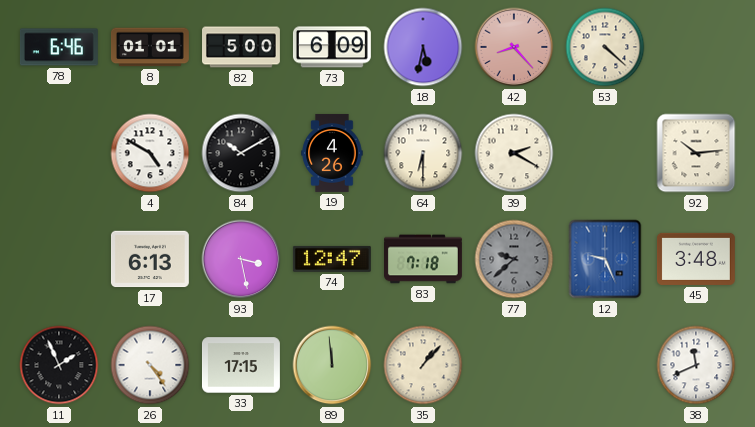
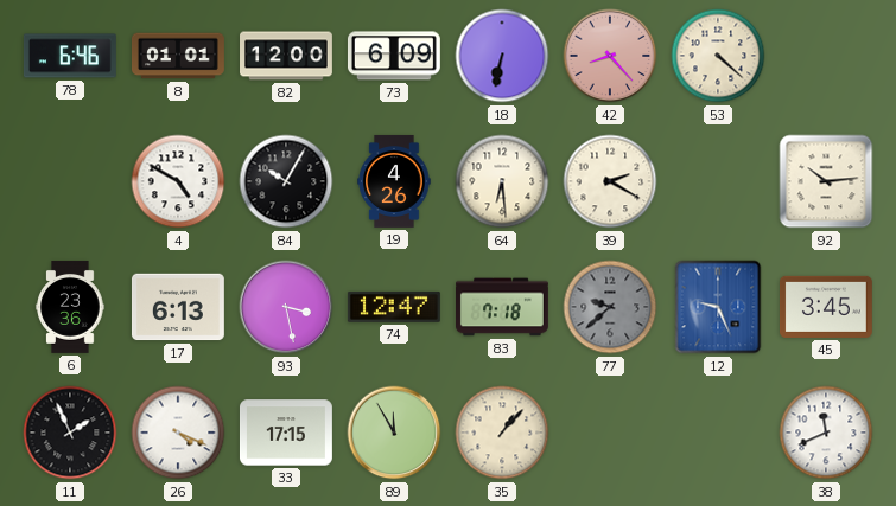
82: 5:00 -> 12:00 (287, 56)
18: 5:32 -> 6:32 (502, 56)
84: 10:10 -> 10:05 (286, 181)
64: 6:30 -> 6:29 (502, 181)
6: none -> 23:36 (70, 307)
45: 3:48 -> 3:45 (826, 307)
26: 4:24 -> 4:19 (178, 433)
89: 11:59 -> 11:55 (394, 433)
